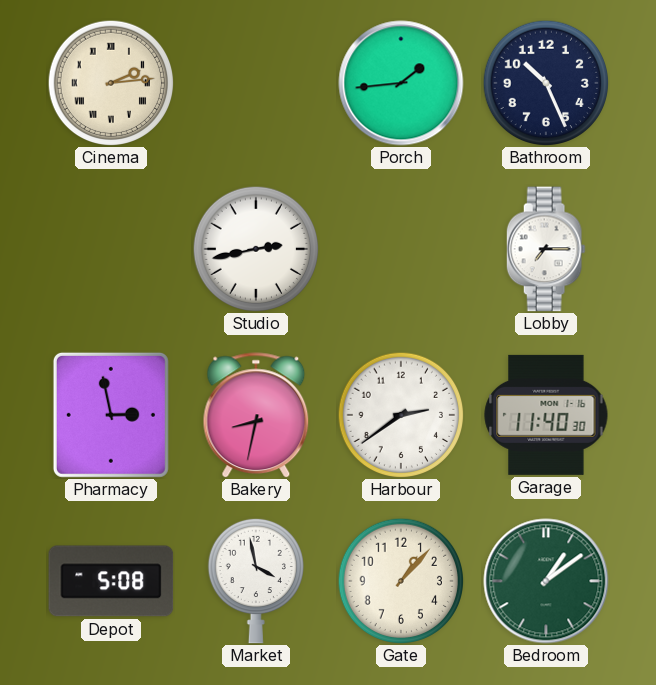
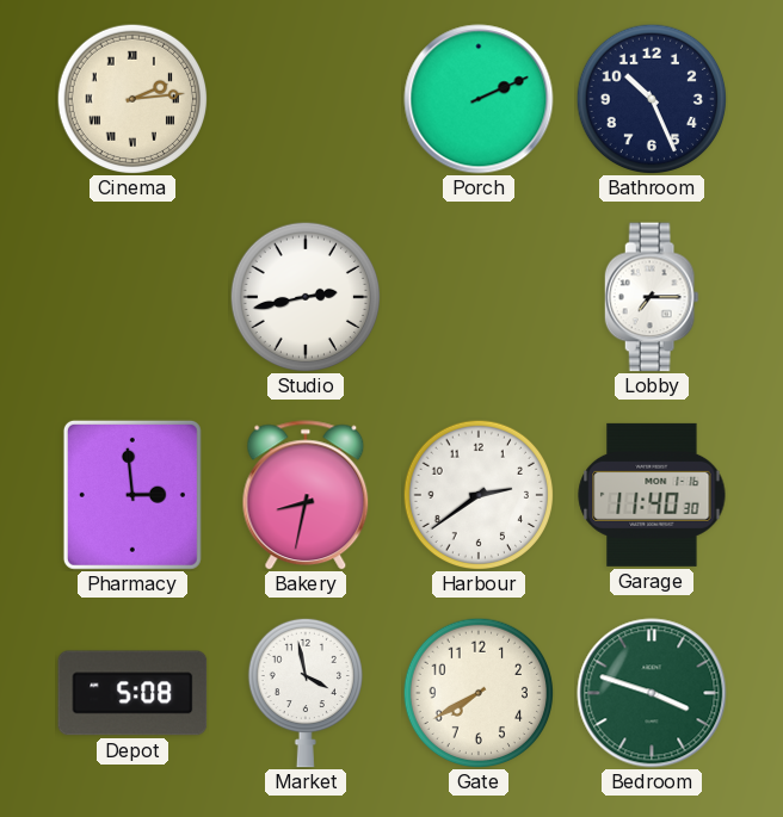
Porch: 1:44 -> 2:11 (479, 99)
Pharmacy: 2:58 -> 2:59 (132, 495)
Gate: 1:07 -> 7:40 (479, 693)
Bedroom: 1:09 -> 3:48 (652, 693)
